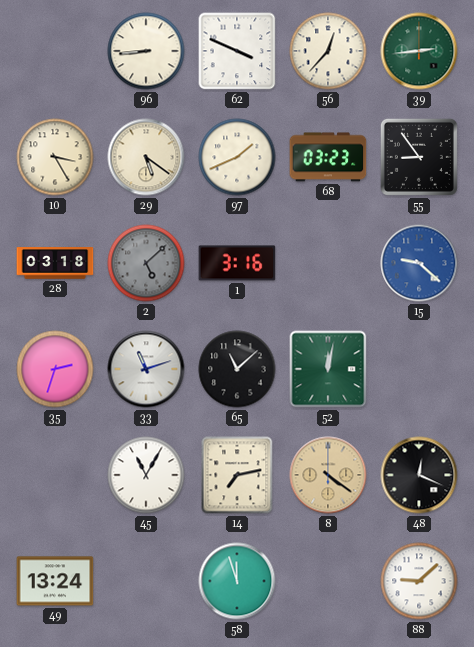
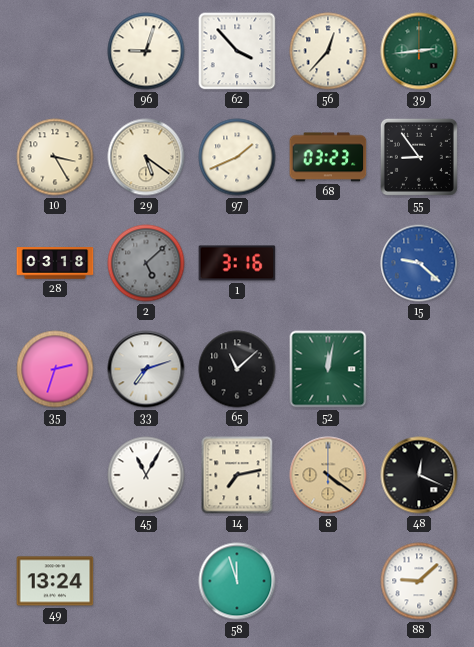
96: 8:44 -> 9:03 (146, 51)
62: 3:49 -> 3:53 (237, 51)
33: 11:12 -> 7:12 (146, 369)
